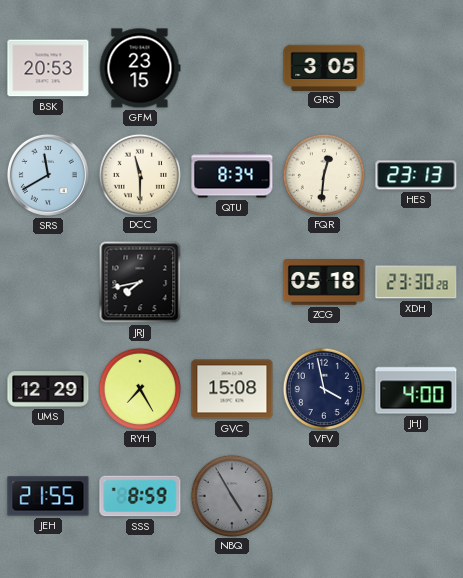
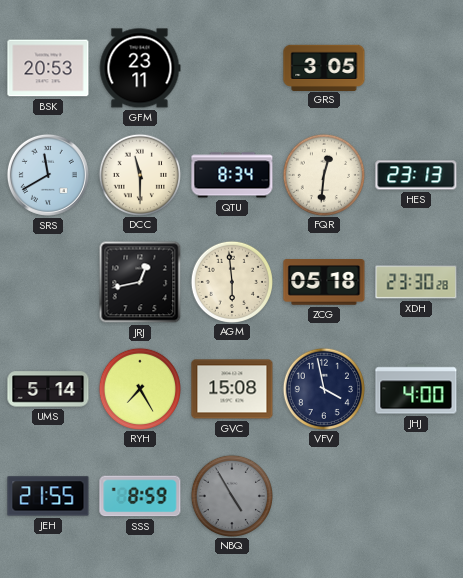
GFM: 23:15 -> 23:11 (140, 68)
JRJ: 7:43 -> 12:43 (140, 282)
AGM: none -> 5:59 (231, 281)
UMS: 12:29 -> 5:14 (48, 389)
